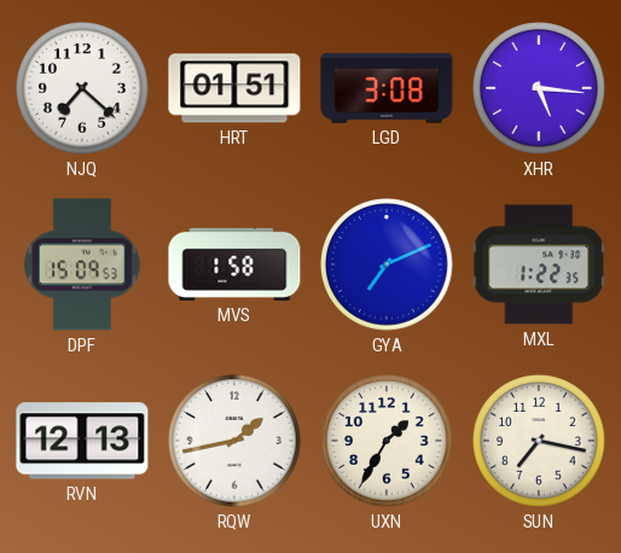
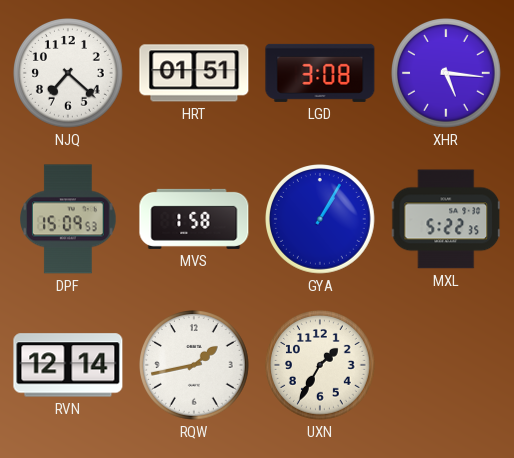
GYA: 7:11 -> 1:05 (321, 220)
MXL: 1:22 -> 5:22 (446, 219)
RVN: 12:13 -> 12:14 (68, 365)
SUN: 7:17 -> none (540, 442)
